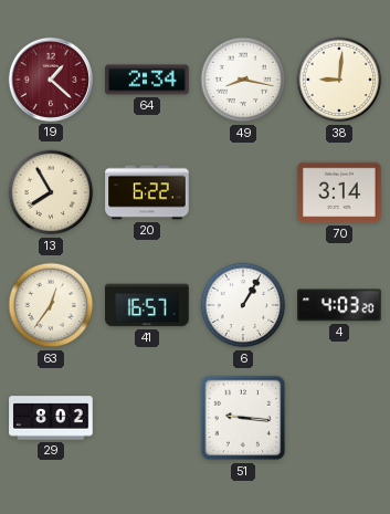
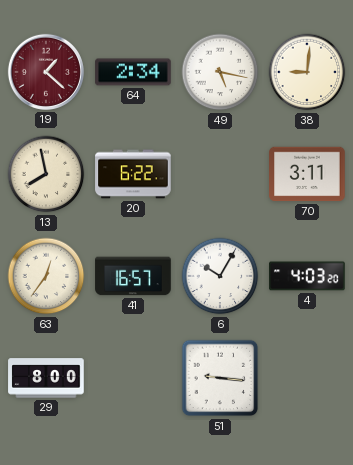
49: 8:17 -> 5:17 (220, 72)
13: 7:55 -> 7:58 (46, 174)
70: 3:14 -> 3:11 (307, 174)
6: 1:05 -> 10:05 (220, 276)
29: 8:02 -> 8:00 (46, 378)
